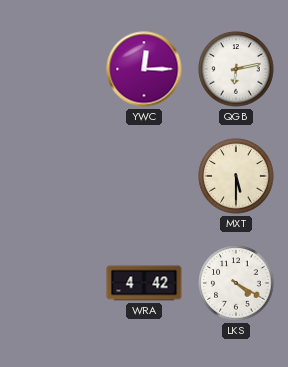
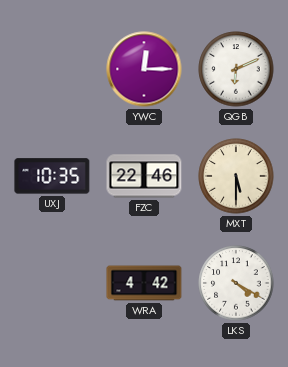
QGB: 6:13 -> 6:11 (236, 69)
UXJ: none -> 10:35 (52, 176)
FZC: none -> 22:46 (144, 176)
